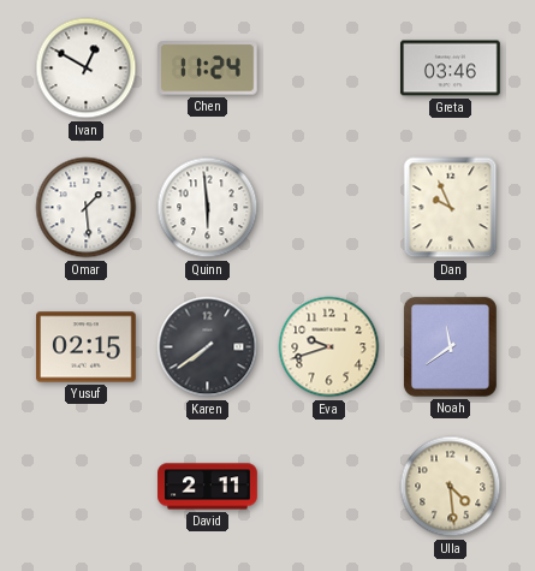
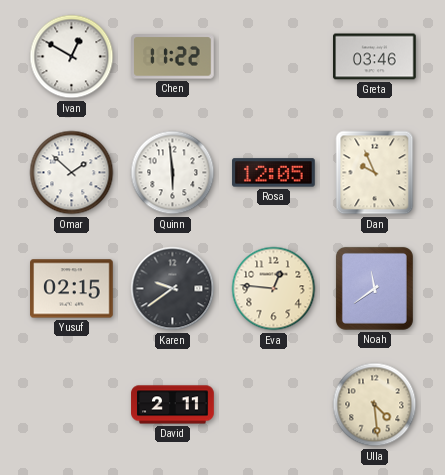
Chen: 11:24 -> 11:22 (173, 57)
Omar: 1:29 -> 1:52 (72, 173)
Rosa: none -> 12:05 (274, 173)
Karen: 7:39 -> 9:39 (173, 289)
Eva: 9:42 -> 12:46 (274, 289)
